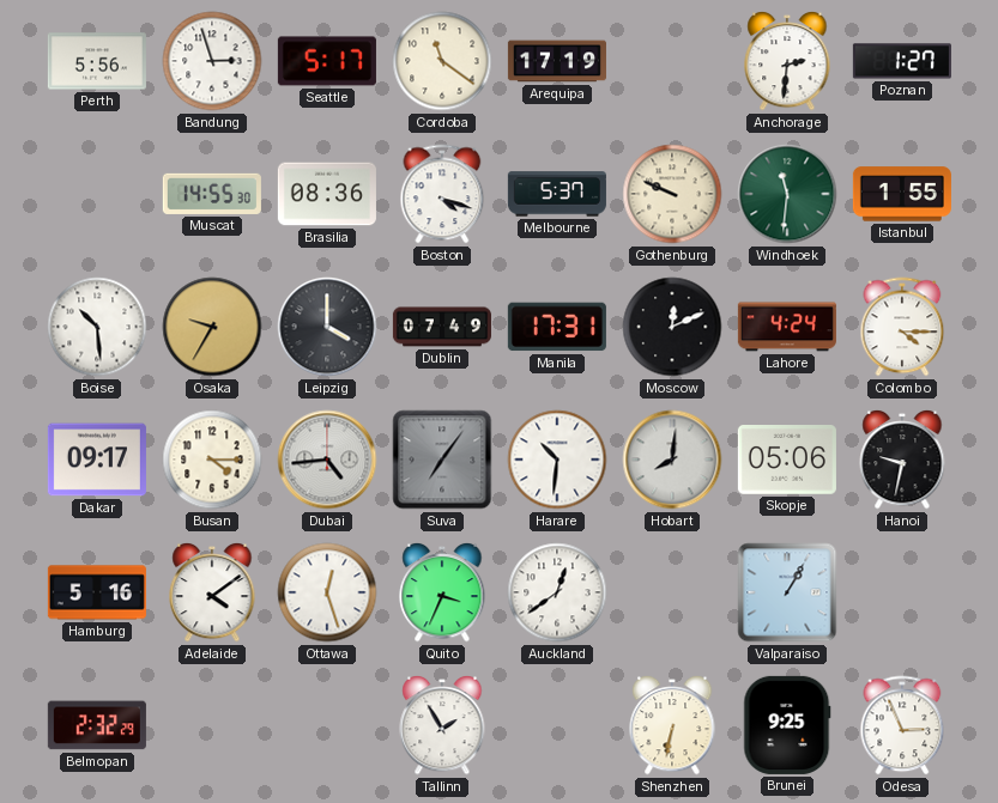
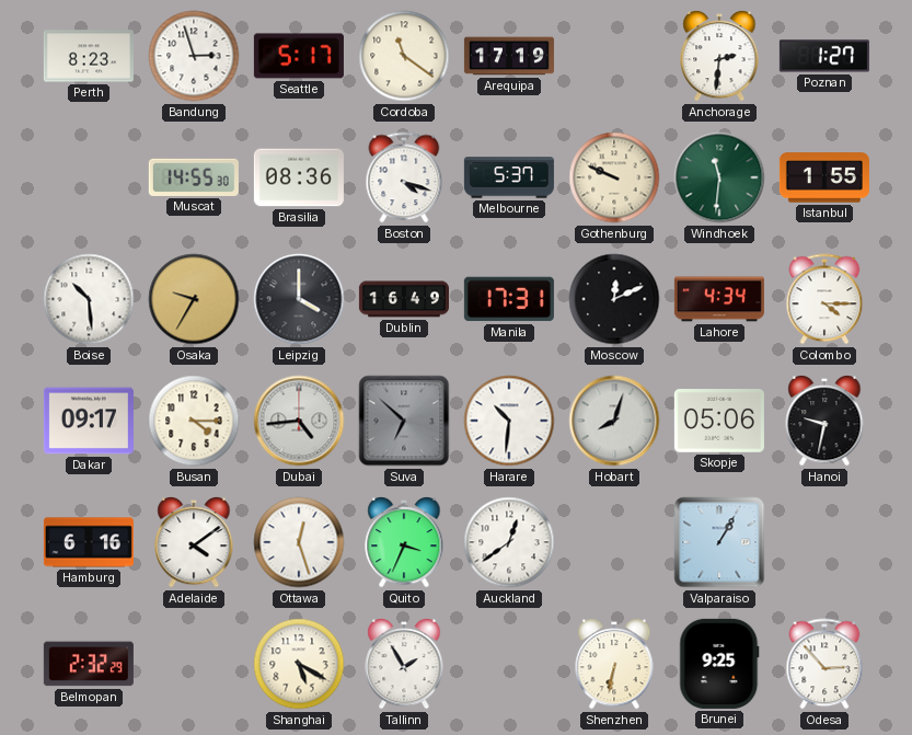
Perth: 5:56 -> 8:23 (89, 56)
Dublin: 07:49 -> 16:49 (404, 299)
Lahore: 4:24 -> 4:34 (719, 299)
Suva: 7:06 -> 6:52 (404, 421)
Hobart: 8:01 -> 8:03 (614, 421)
Hamburg: 5:16 -> 6:16 (89, 542)
Shanghai: none -> 5:20 (299, 664)
Odesa: 2:56 -> 2:53 (824, 664)
